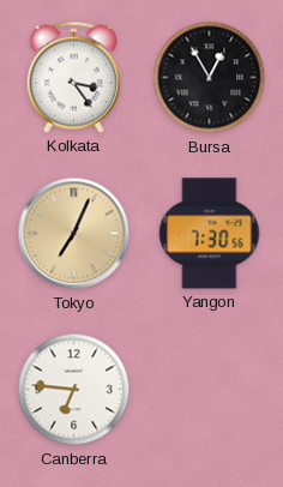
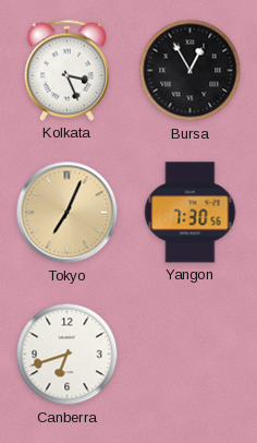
Kolkata: 3:24 -> 3:26 (66, 70)
Canberra: 6:46 -> 6:42 (68, 355)
